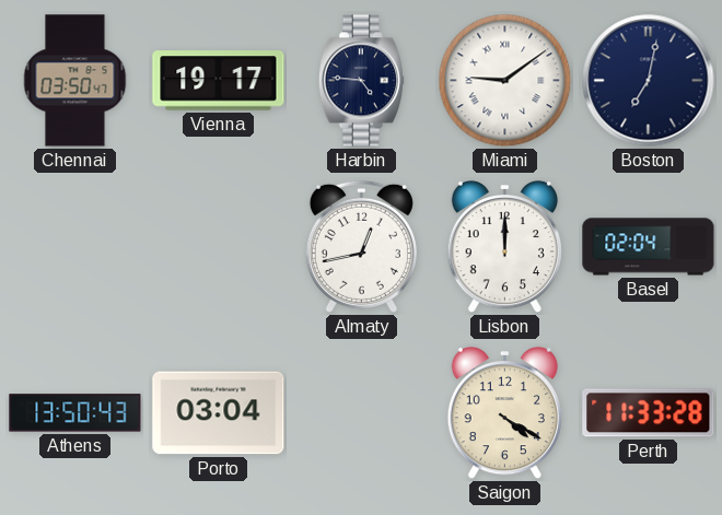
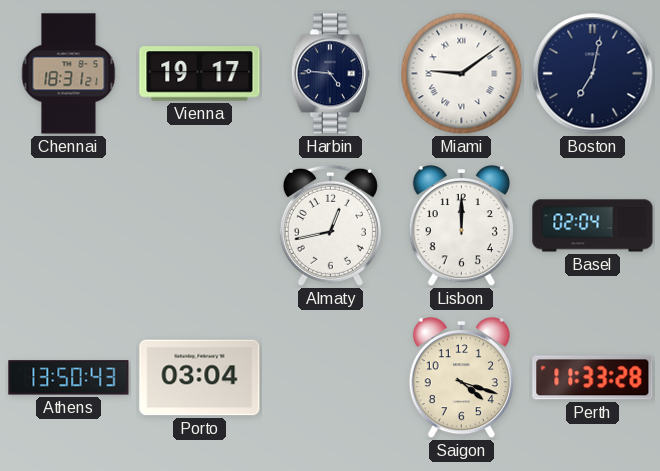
Chennai: 03:50 -> 18:31 (69, 74)
Saigon: 4:20 -> 4:18 (461, 378)
